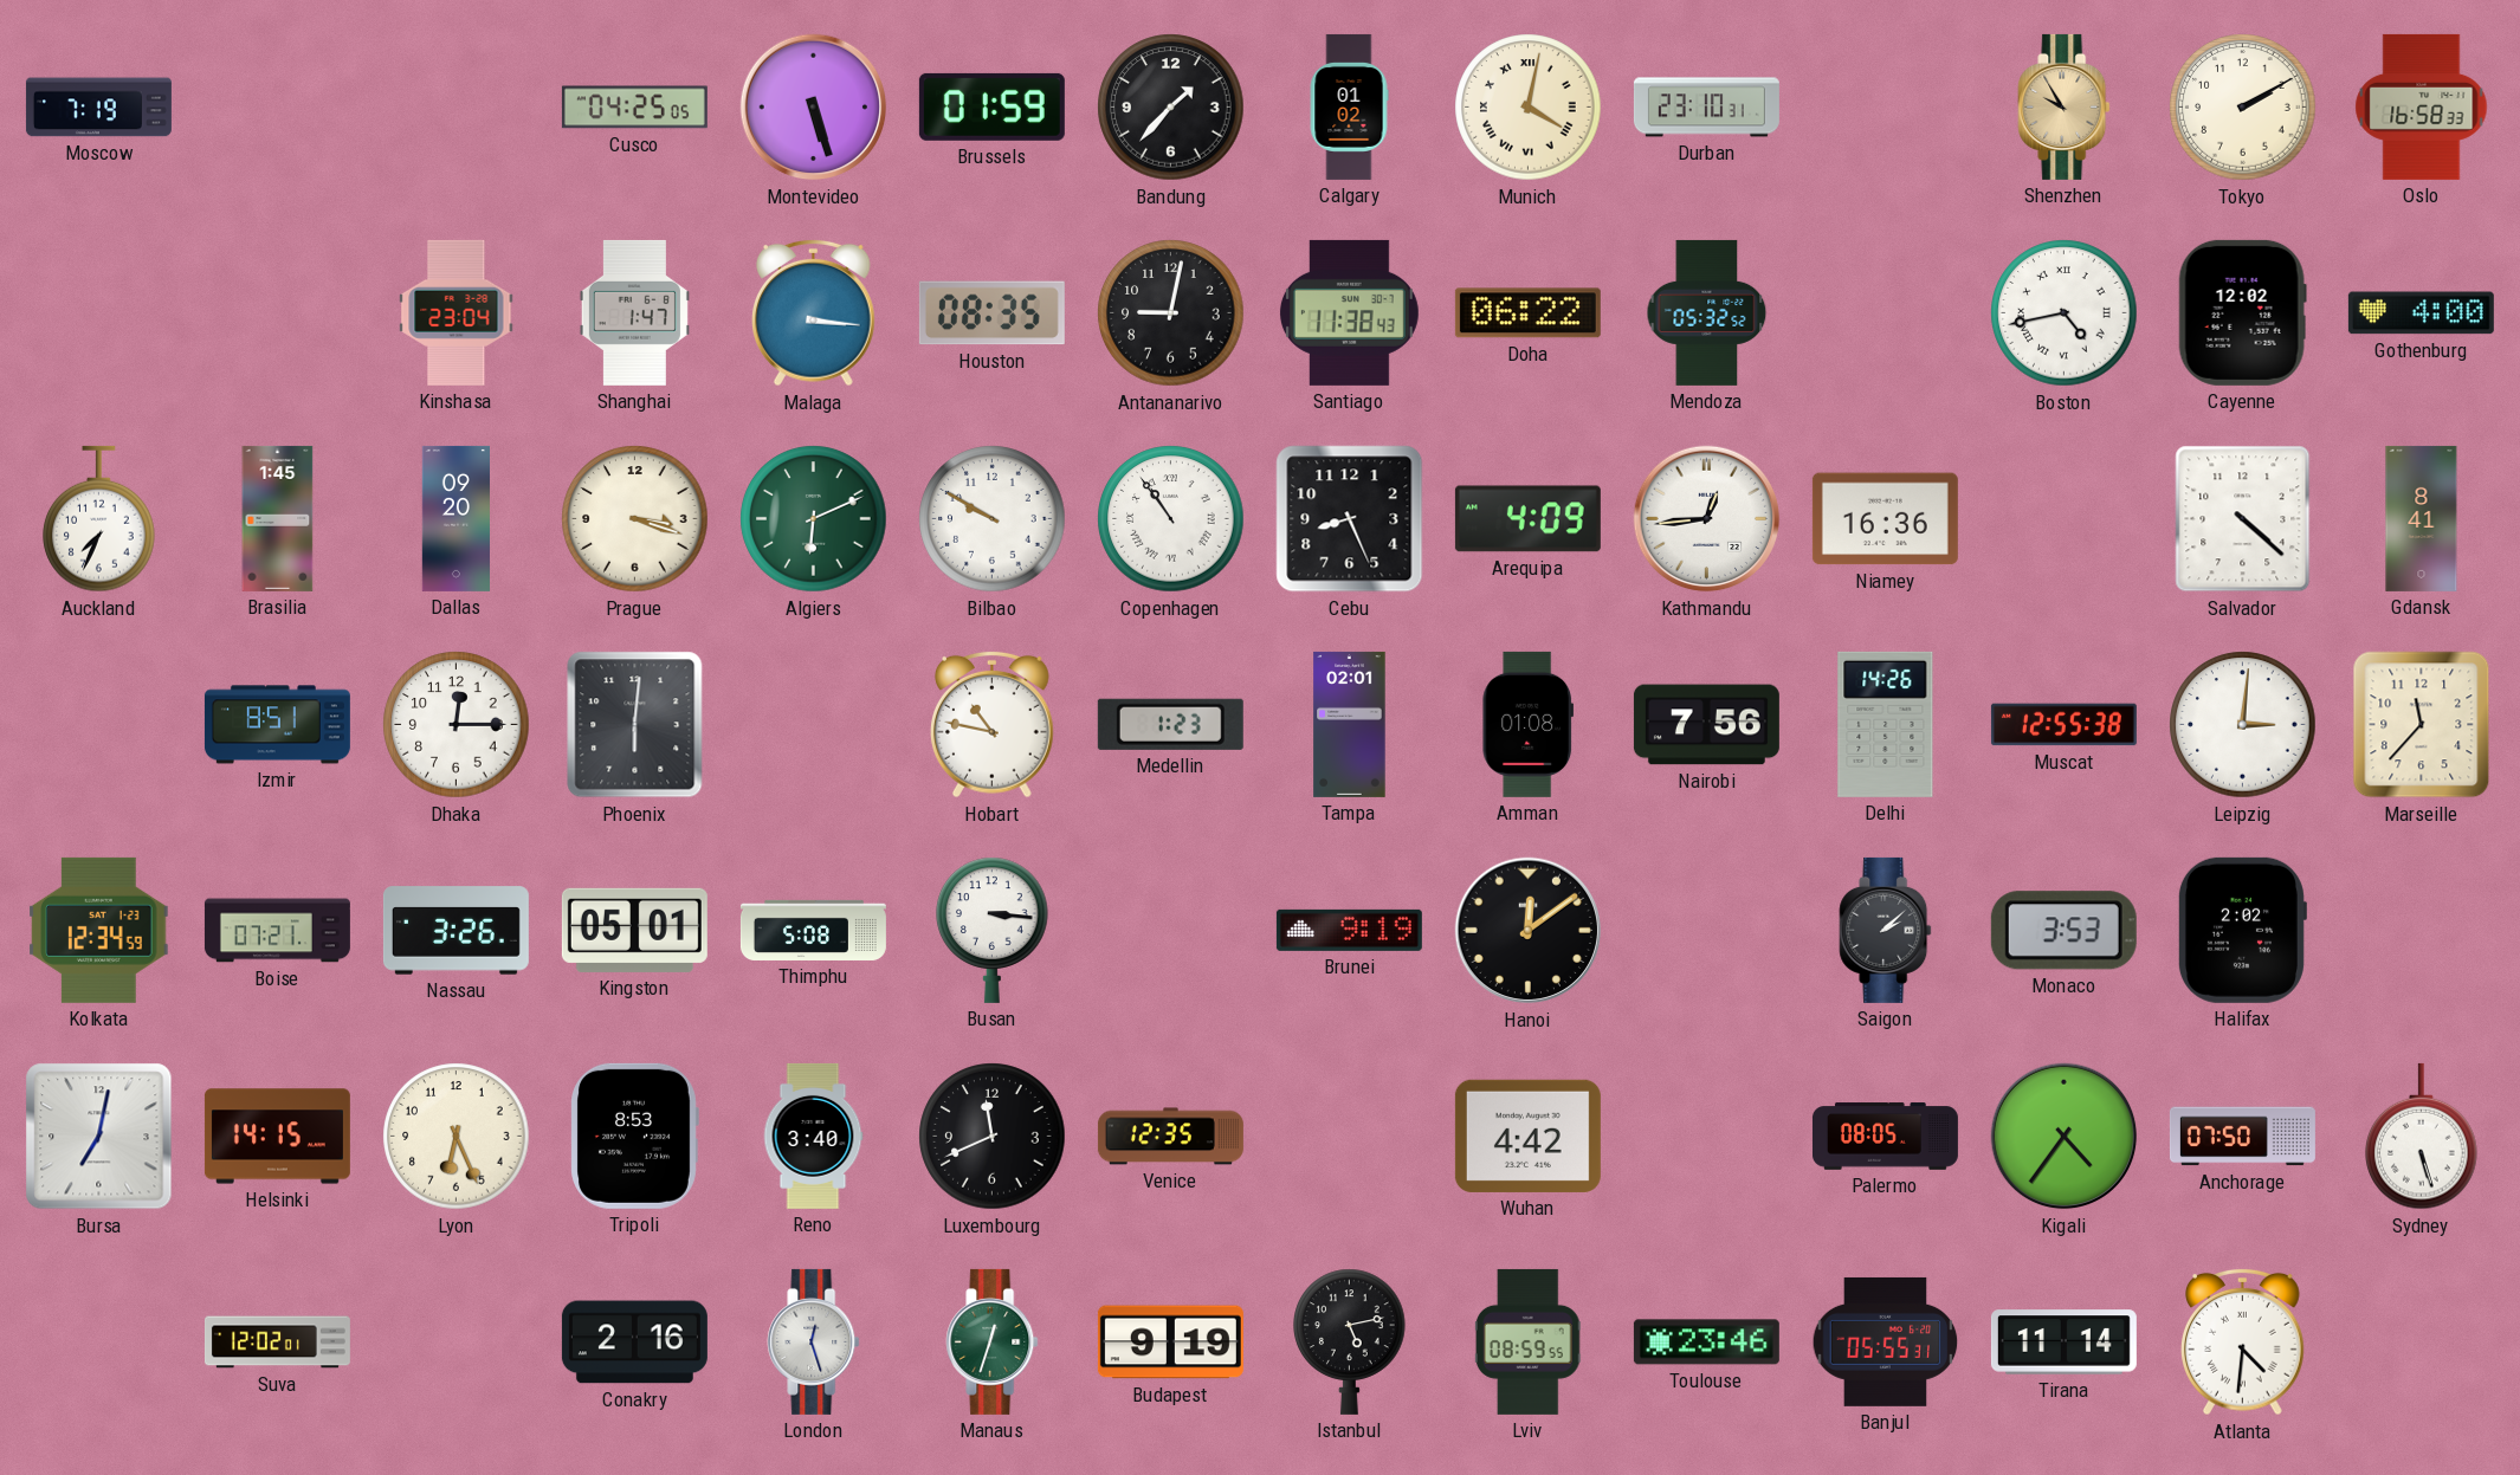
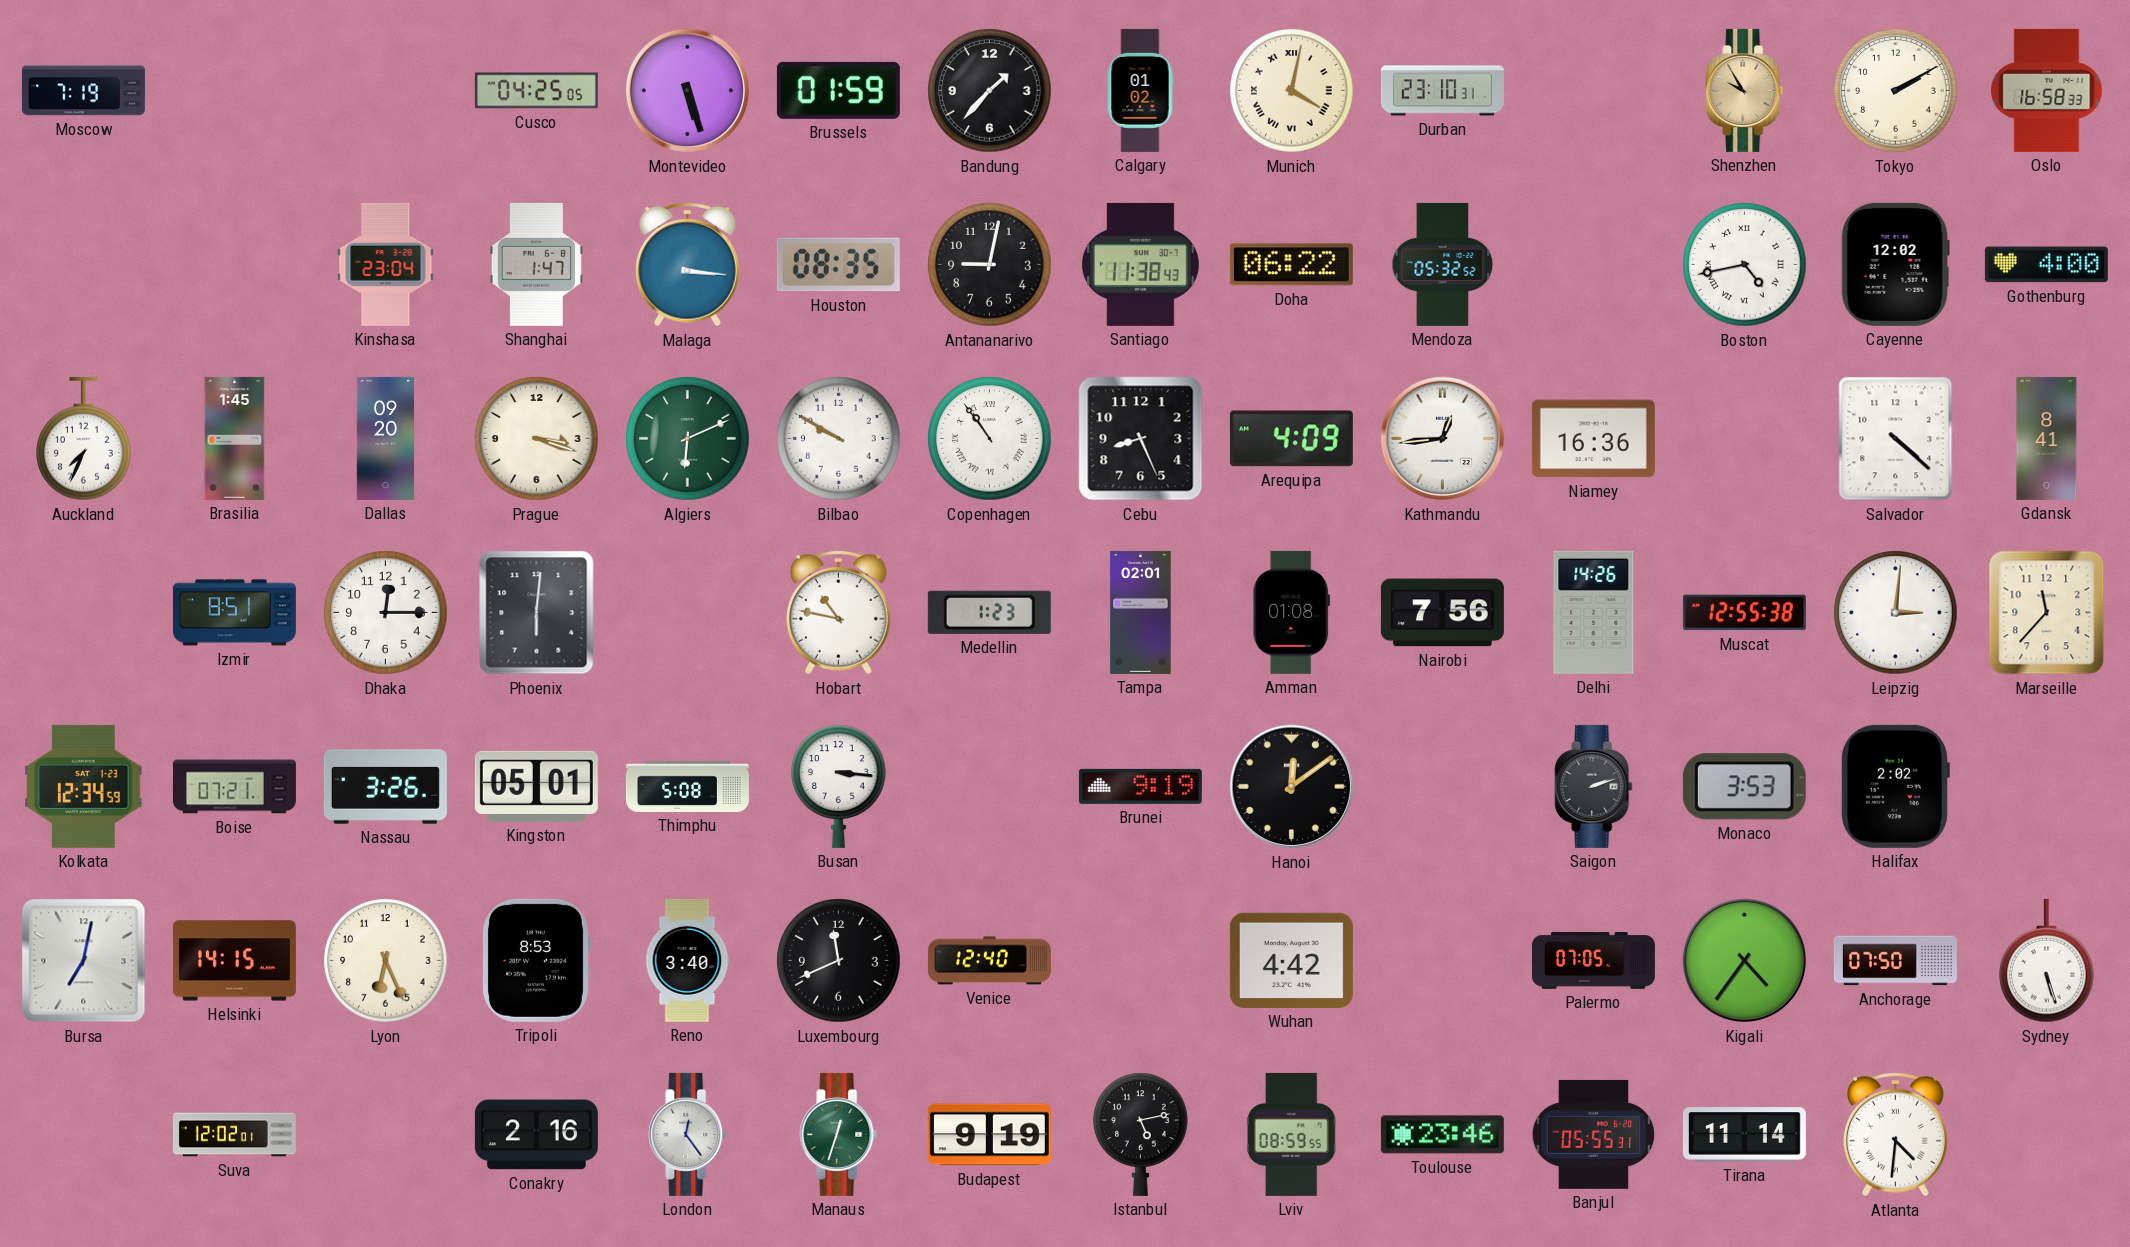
Saigon: 2:08 -> 2:12 (1594, 786)
Venice: 12:35 -> 12:40 (989, 961)
Palermo: 08:05 -> 07:05 (1593, 961)
London: 12:27 -> 12:24 (688, 1134)
